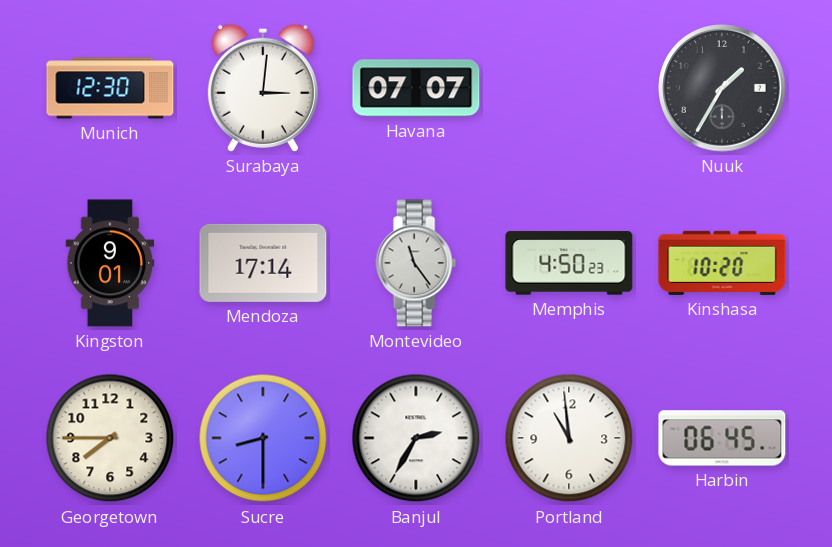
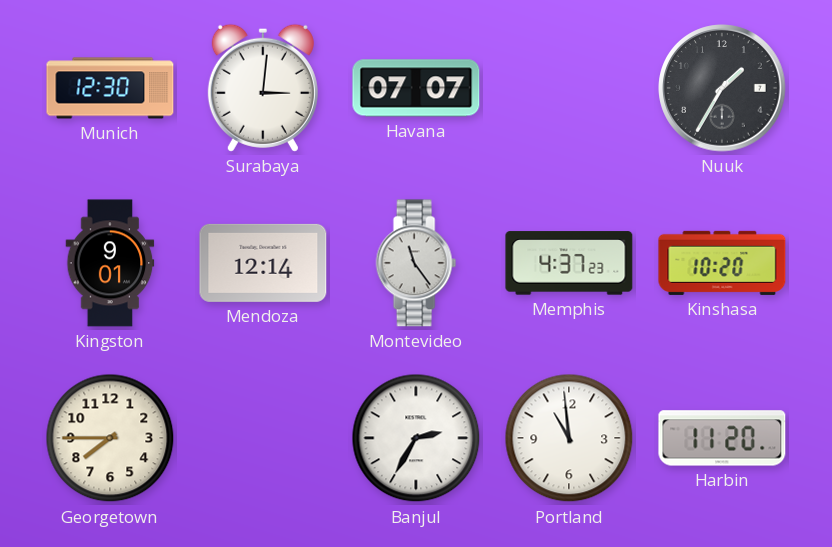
Mendoza: 17:14 -> 12:14 (263, 263)
Memphis: 4:50 -> 4:37 (569, 263)
Sucre: 8:30 -> none (263, 438)
Harbin: 06:45 -> 11:20 (722, 438)
